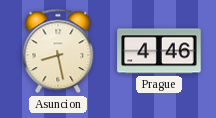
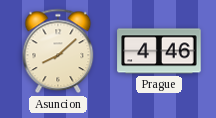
Asuncion: 8:28 -> 8:08 (58, 51)
